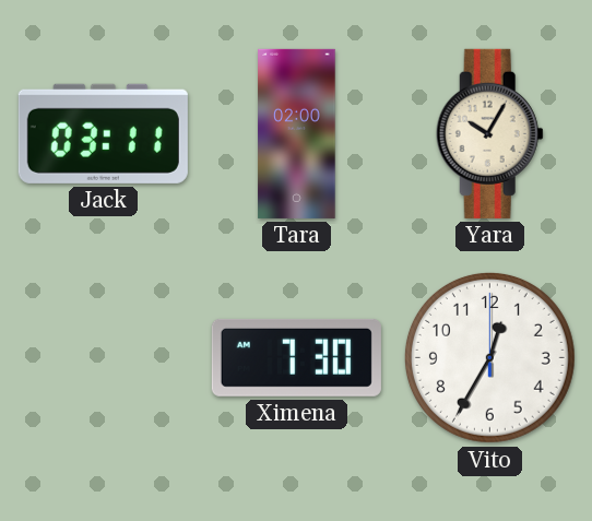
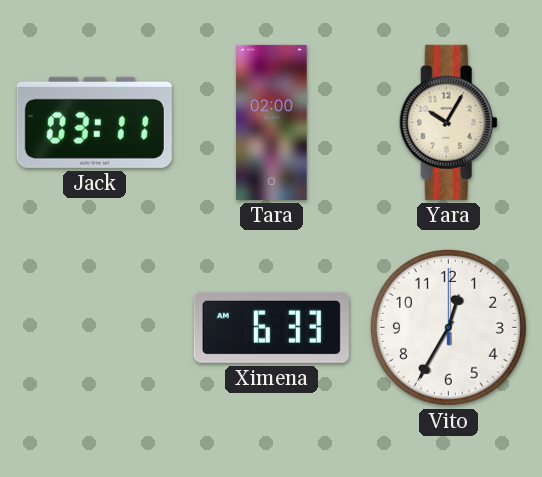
Ximena: 7:30 -> 6:33 (271, 327)
